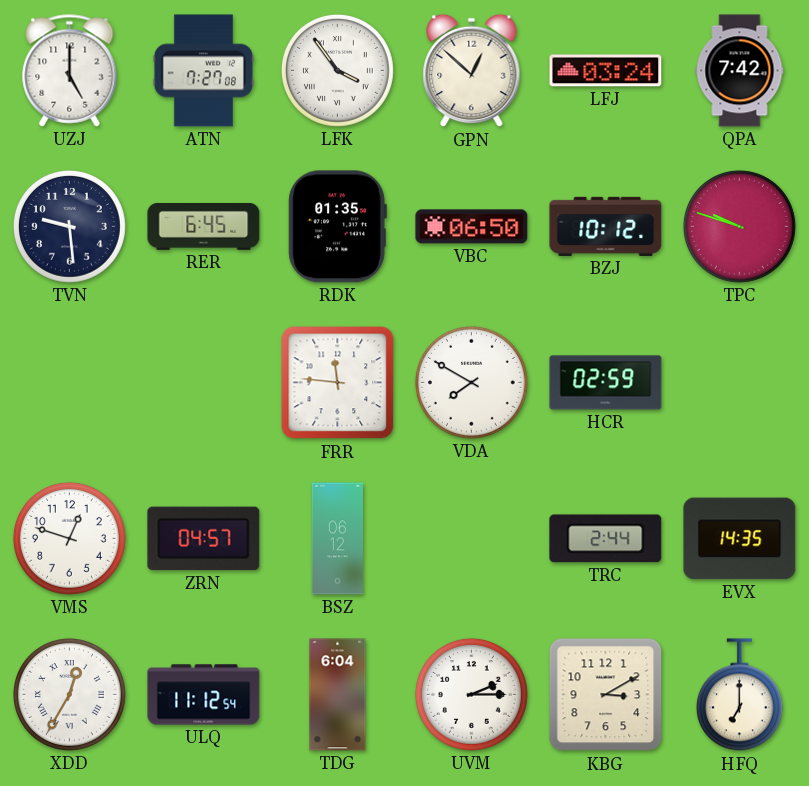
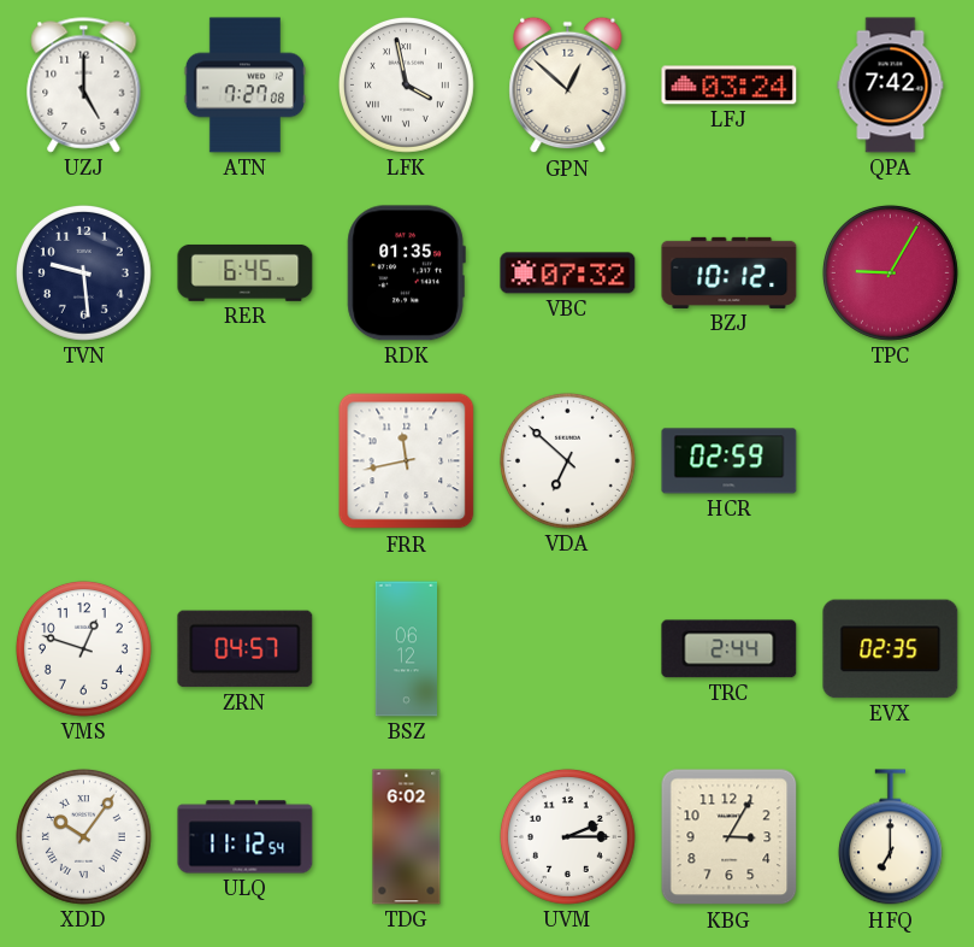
LFK: 3:54 -> 3:58 (406, 84)
VBC: 06:50 -> 07:32 (568, 273)
TPC: 9:48 -> 9:05 (890, 272)
FRR: 11:46 -> 11:43 (407, 461)
VDA: 7:50 -> 6:52 (567, 460)
EVX: 14:35 -> 02:35 (891, 649)
XDD: 12:35 -> 10:06 (83, 836)
TDG: 6:04 -> 6:02 (407, 837)
KBG: 3:10 -> 3:05 (730, 837)
